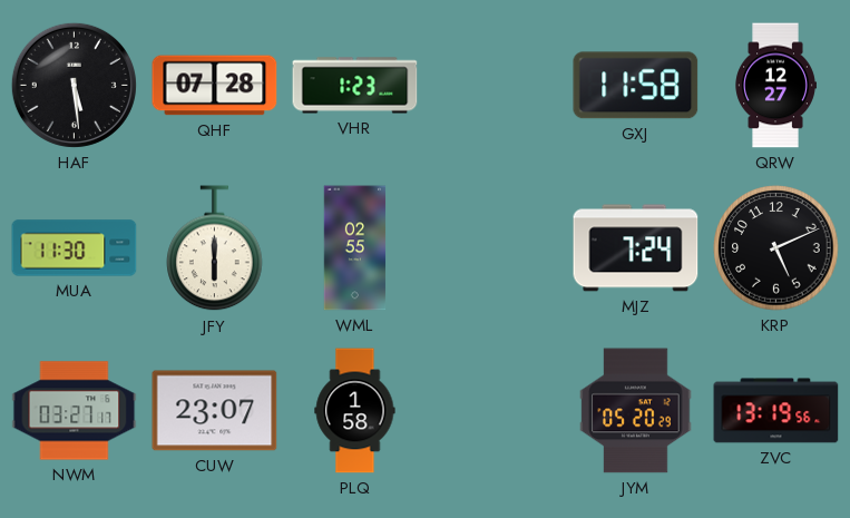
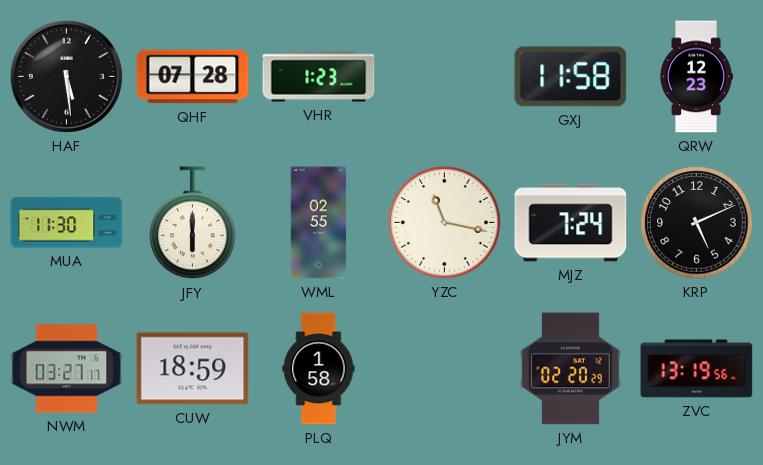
QRW: 12:27 -> 12:23 (696, 77)
YZC: none -> 11:17 (445, 223)
CUW: 23:07 -> 18:59 (193, 369)
JYM: 05:20 -> 02:20 (571, 369)
